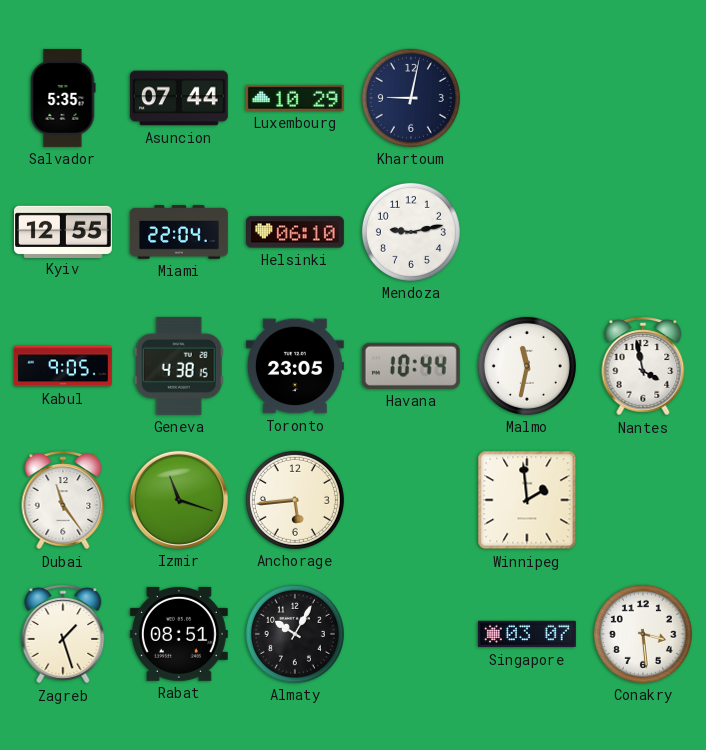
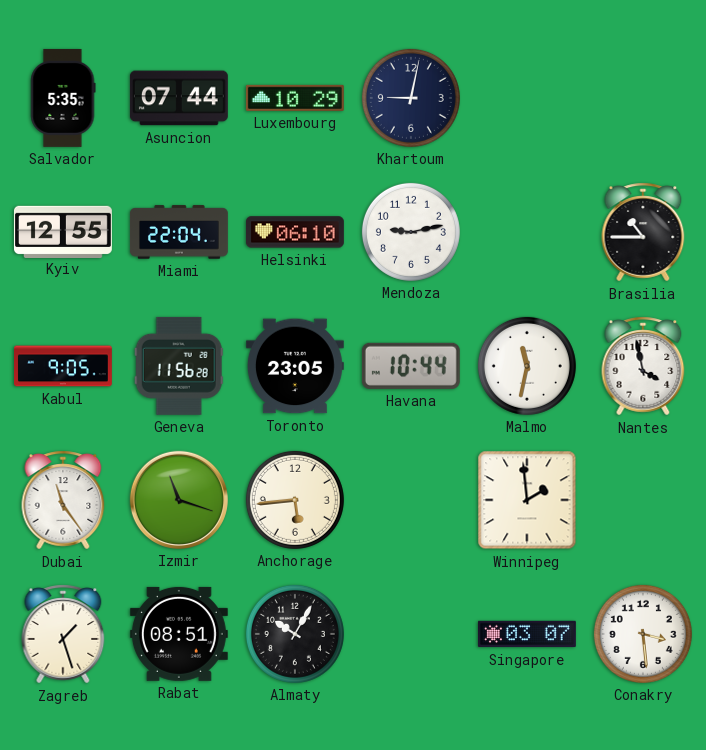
Brasilia: none -> 10:45 (643, 232)
Geneva: 4:38 -> 11:56 (179, 366)
